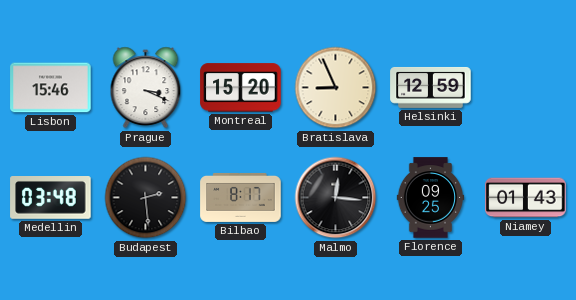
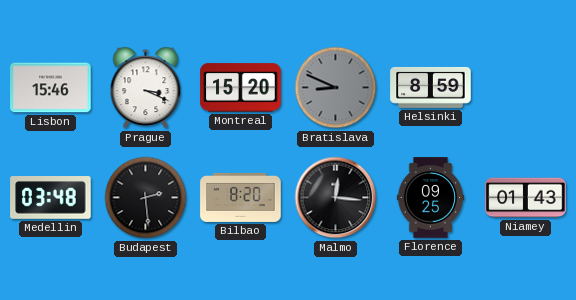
Bratislava: 8:56 -> 8:49 (336, 88)
Bratislava dial: cream -> grey (336, 88)
Helsinki: 12:59 -> 8:59 (431, 87)
Bilbao: 8:17 -> 8:20 (241, 197)
